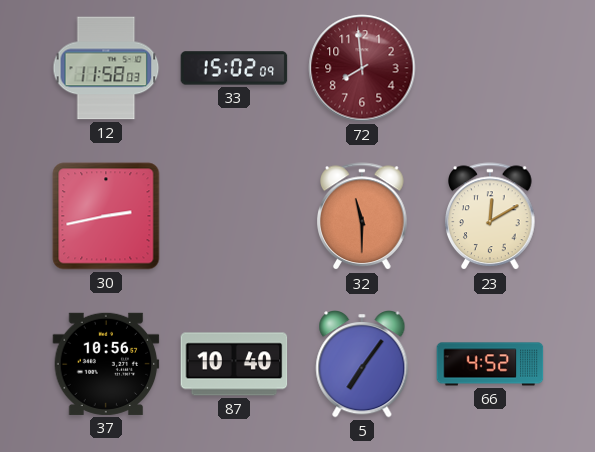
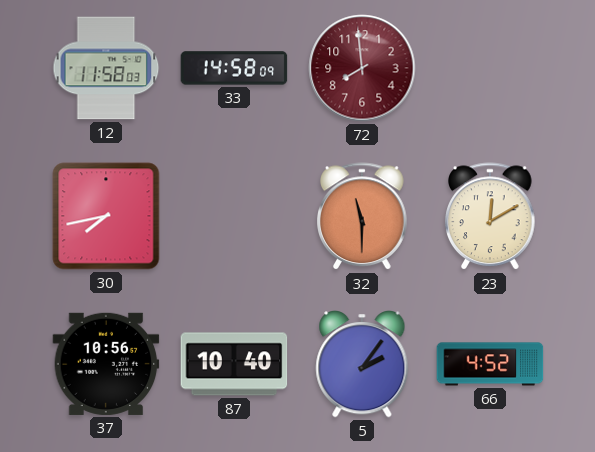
33: 15:02 -> 14:58 (234, 68)
30: 2:43 -> 7:43 (106, 216)
5: 7:06 -> 2:06 (362, 365)
